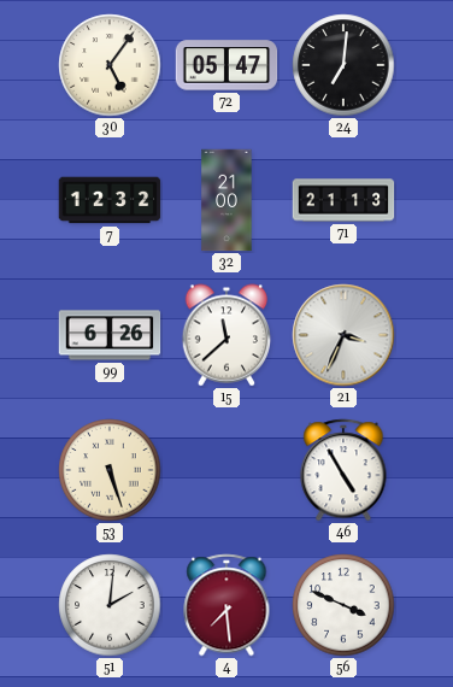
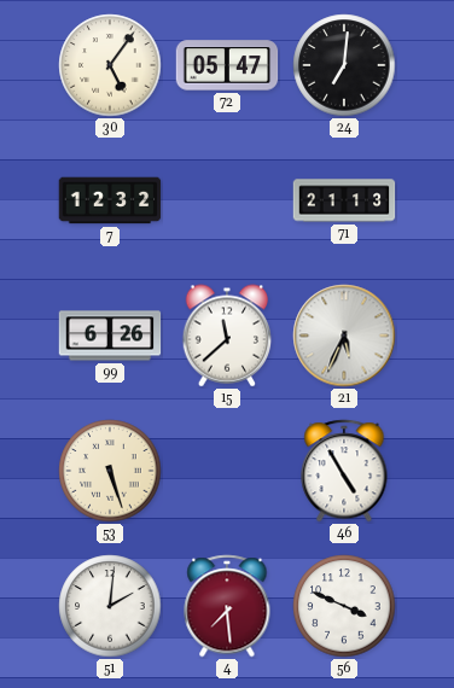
32: 21:00 -> none (226, 200)
21: 3:34 -> 5:34 (344, 336)
